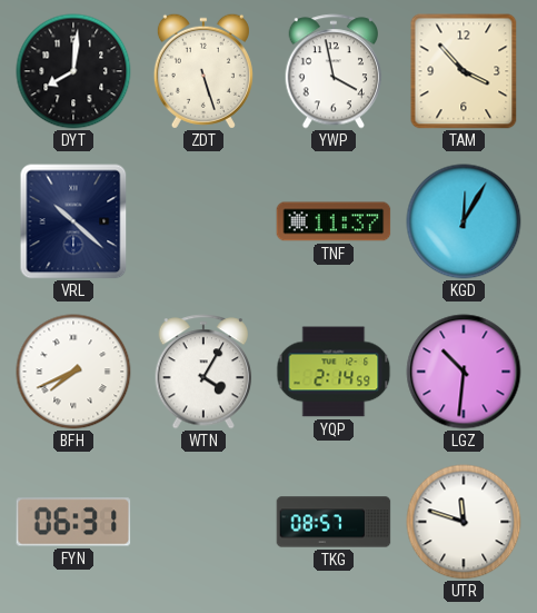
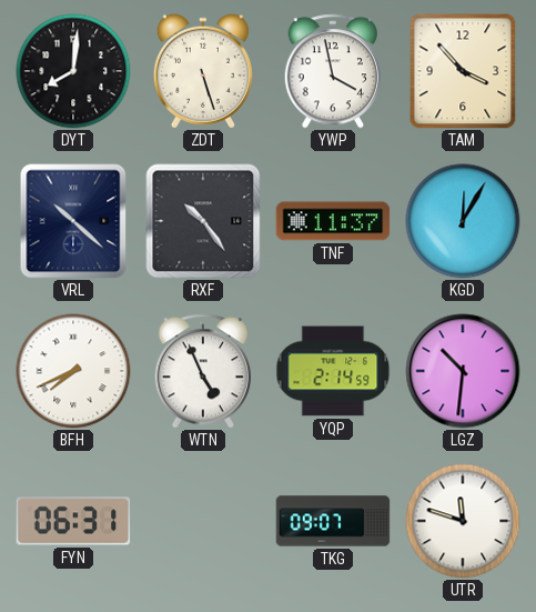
RXF: none -> 10:24 (203, 221)
WTN: 4:05 -> 4:56 (203, 371)
TKG: 08:57 -> 09:07 (333, 521)
